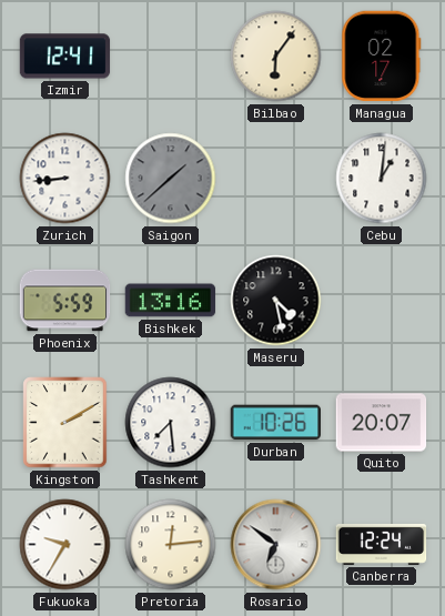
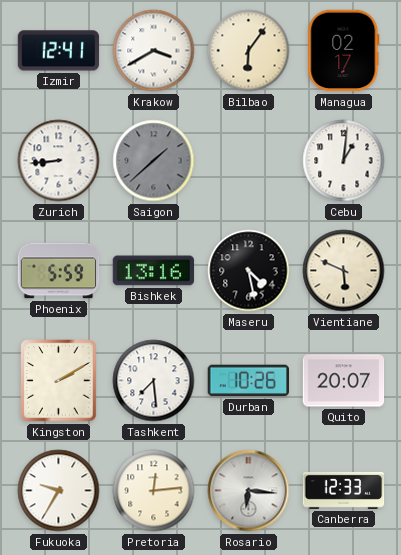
Krakow: none -> 3:40 (154, 51)
Vientiane: none -> 5:49 (344, 271)
Rosario: 6:51 -> 6:16 (249, 491)
Canberra: 12:24 -> 12:33 (344, 490)
